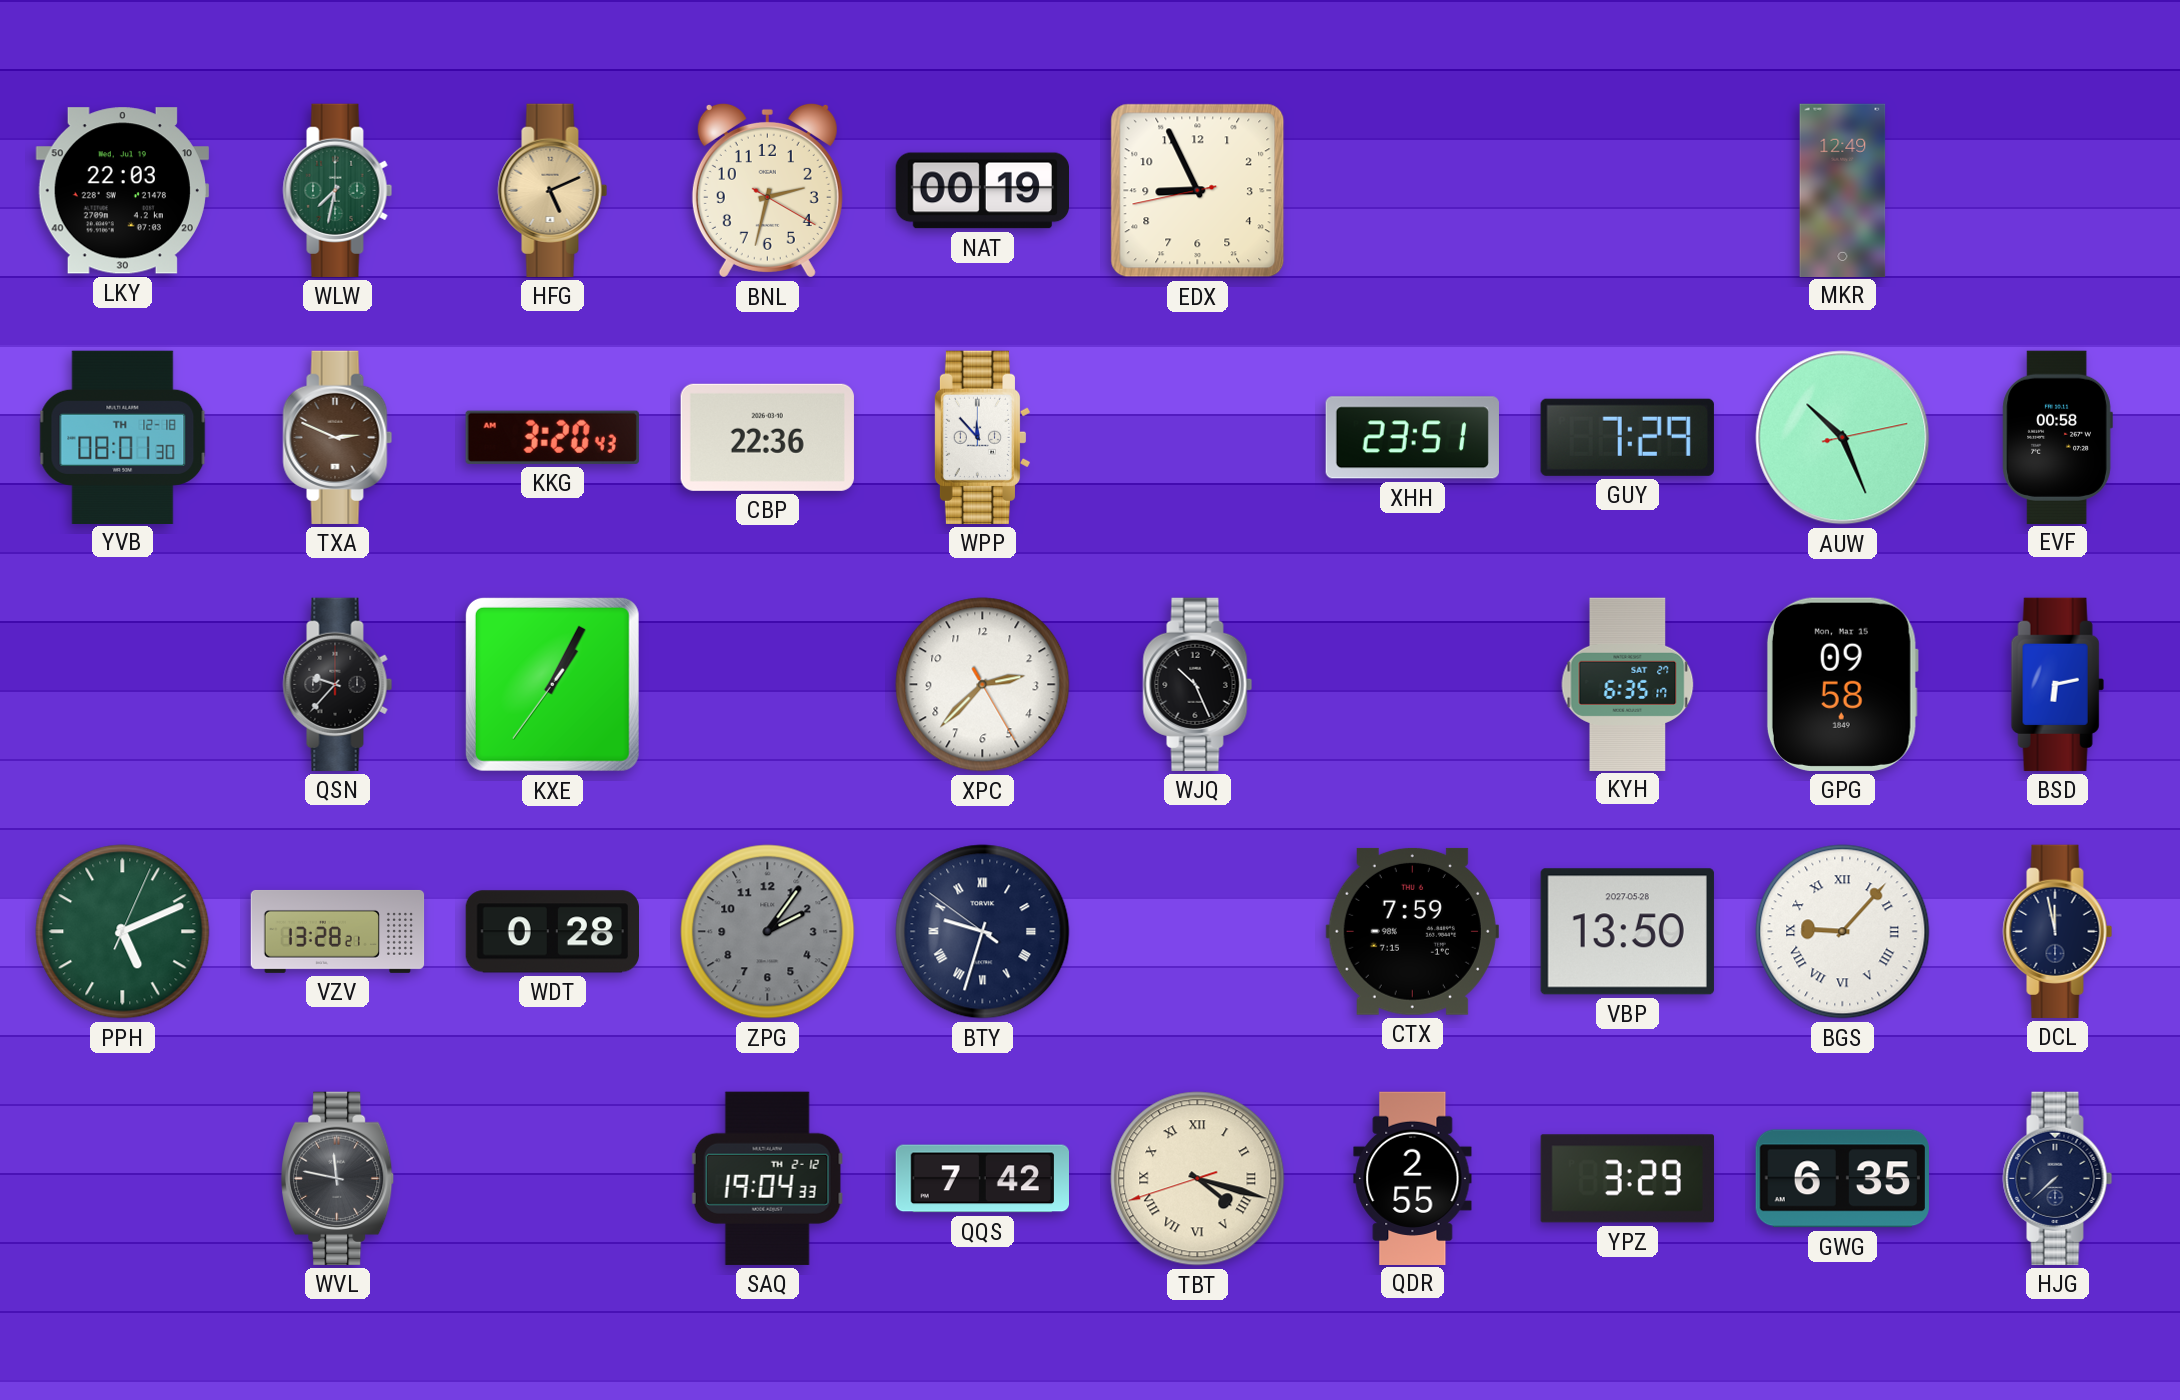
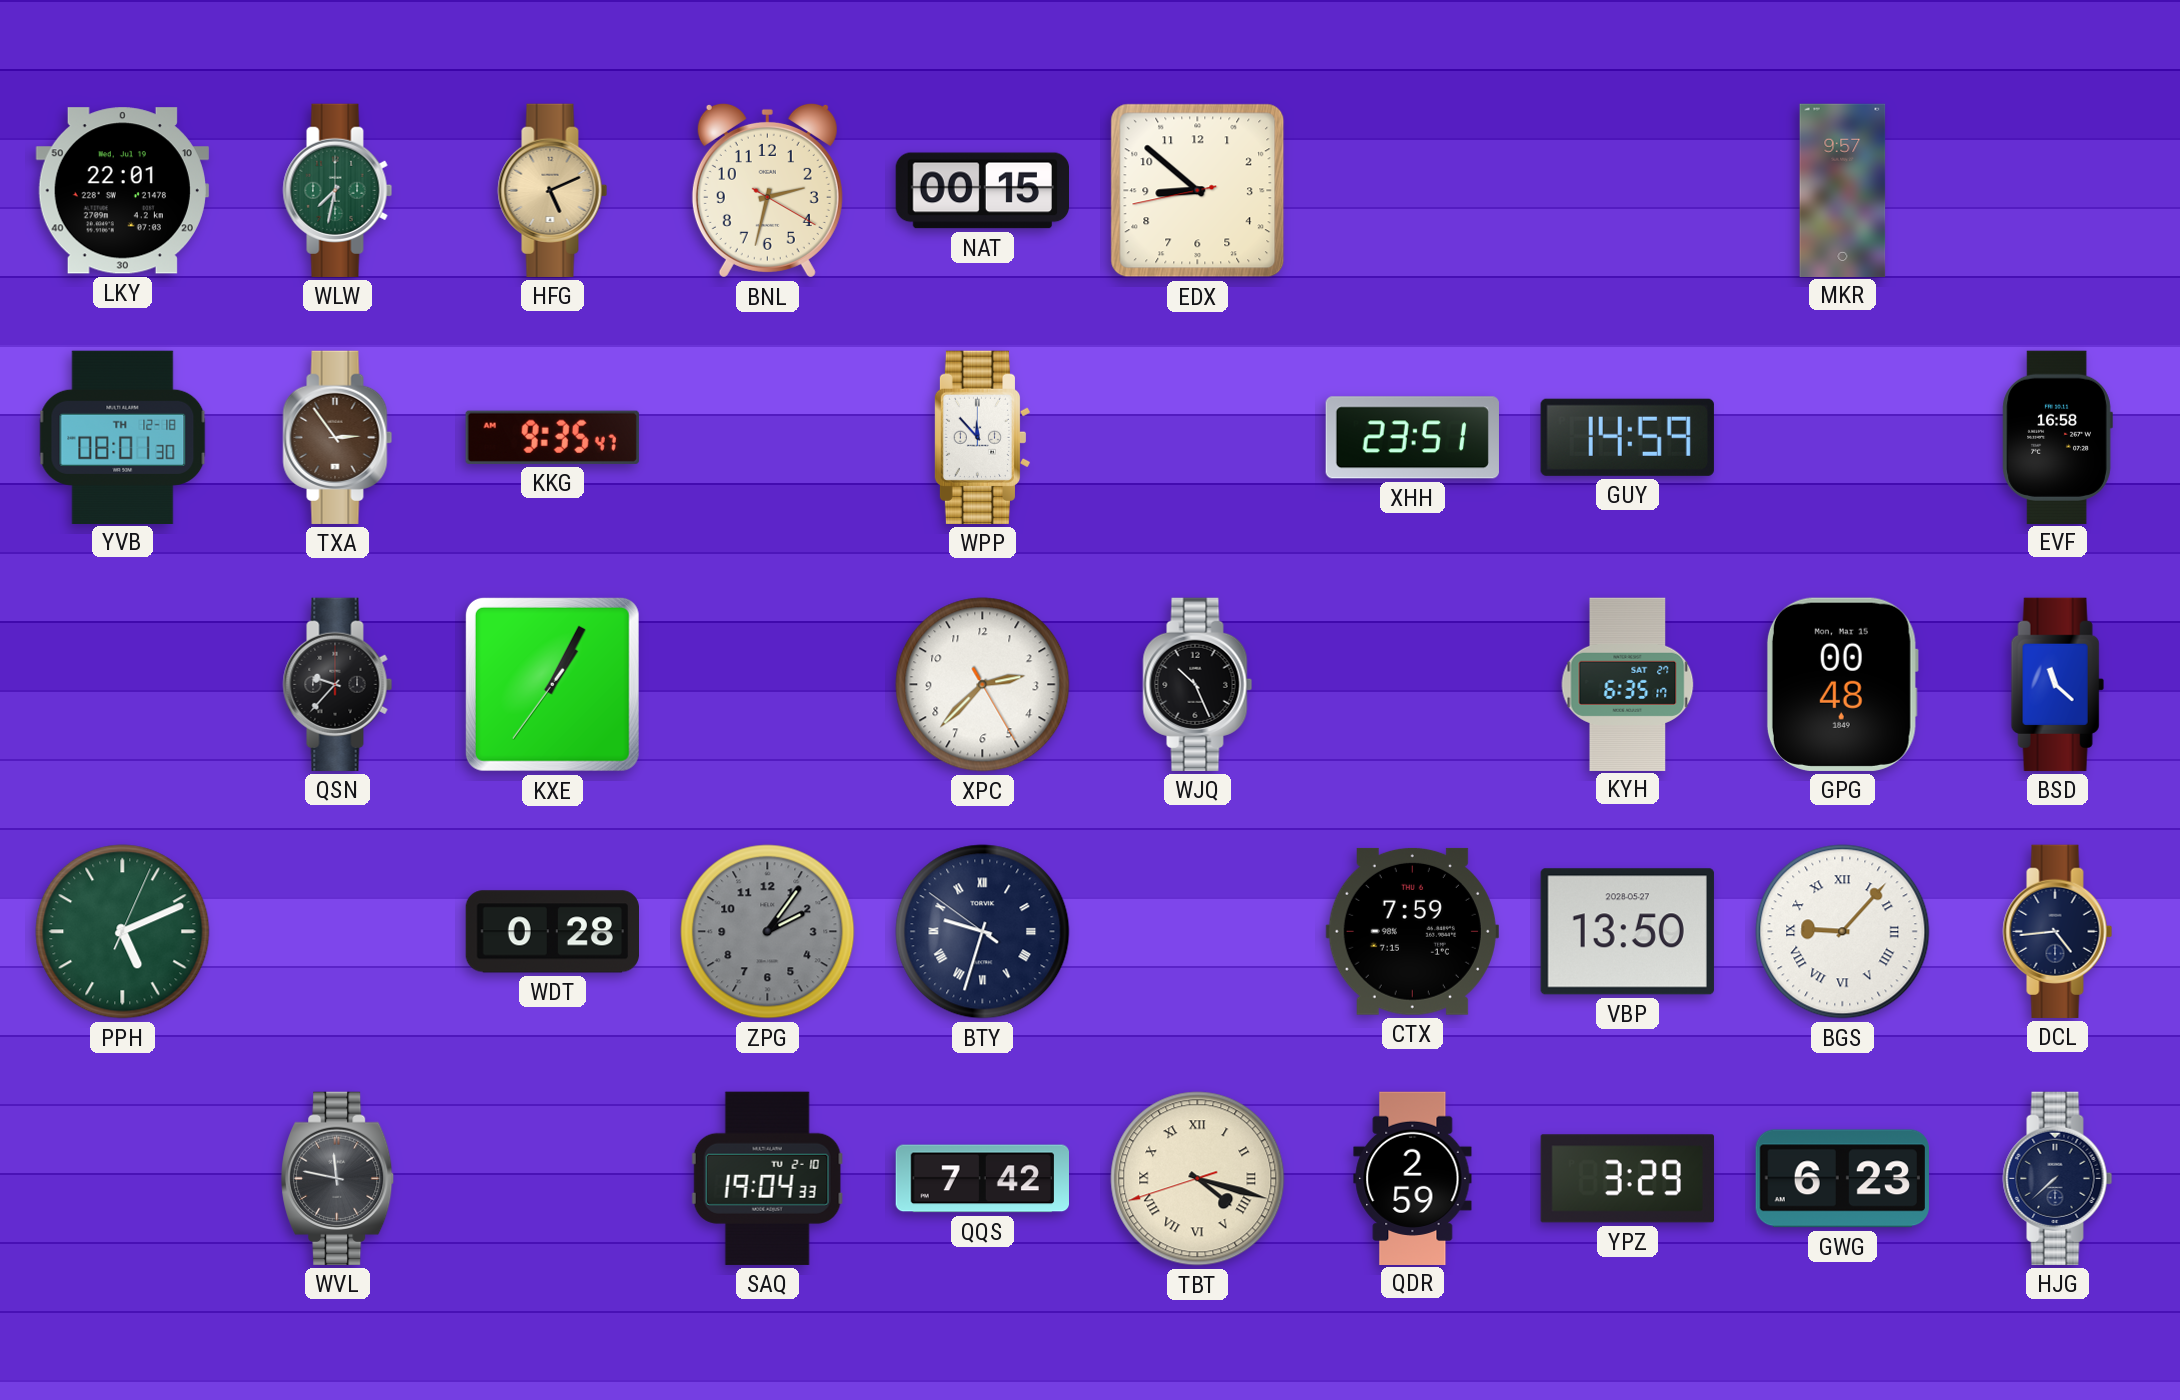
LKY: 22:03 -> 22:01 (122, 191)
NAT: 00:19 -> 00:15 (982, 191)
EDX: 8:55 -> 8:51 (1198, 191)
MKR: 12:49 -> 9:57 (1843, 190)
TXA: 2:49 -> 2:54 (338, 437)
KKG: 3:20 -> 9:35 (552, 437)
CBP: 22:36 -> none (767, 437)
GUY: 7:29 -> 14:59 (1627, 437)
AUW: 10:26 -> none (1843, 438)
EVF: 00:58 -> 16:58 (2057, 437)
GPG: 09:58 -> 00:48 (1842, 684)
BSD: 6:13 -> 11:22 (2057, 684)
VZV: 13:28 -> none (338, 931)
VBP date: 2027-05-28 -> 2028-05-27 (1627, 932)
DCL: 11:58 -> 4:44 (2058, 931)
SAQ date: TH 2-12 -> TU 2-10 (767, 1178)
QDR: 2:55 -> 2:59 (1413, 1178)
GWG: 6:35 -> 6:23 (1842, 1179)
